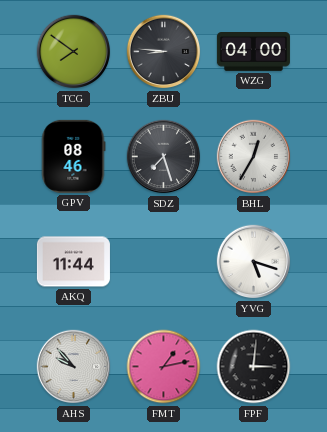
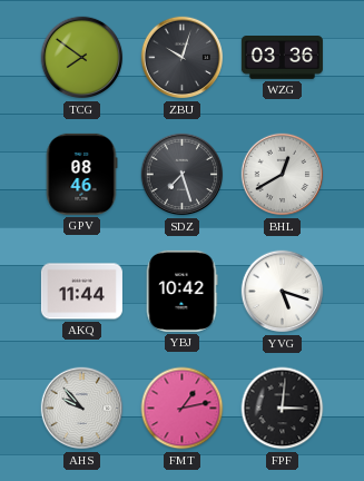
ZBU: 8:46 -> 10:03 (183, 58)
WZG: 04:00 -> 03:36 (282, 58)
BHL: 12:35 -> 12:40 (283, 175)
YBJ: none -> 10:42 (181, 291)
